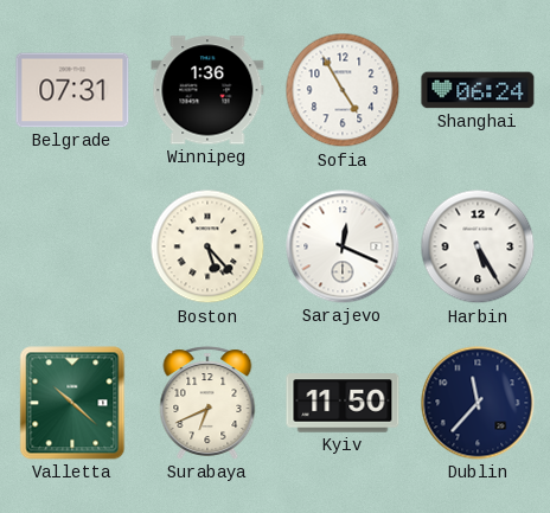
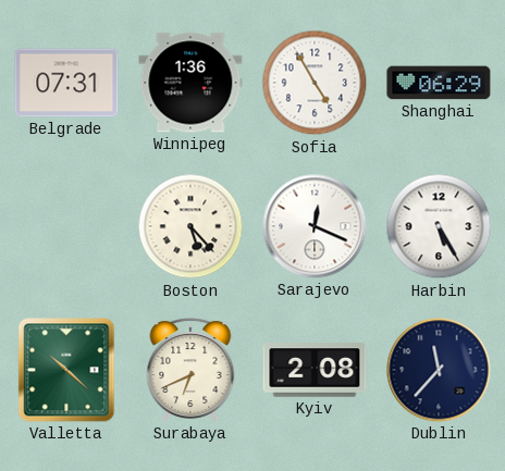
Shanghai: 06:24 -> 06:29 (439, 83)
Kyiv: 11:50 -> 2:08 (315, 370)
